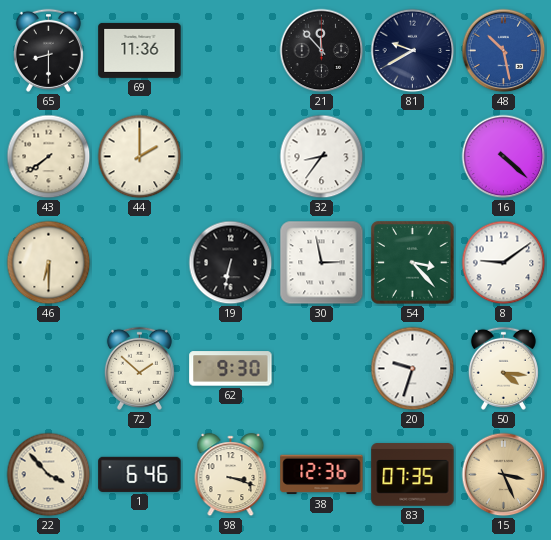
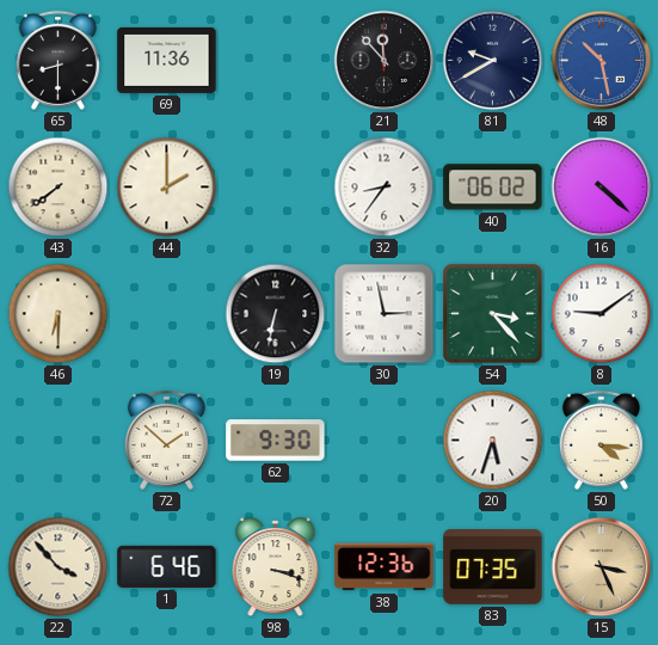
40: none -> 06:02 (493, 188)
20: 9:33 -> 5:33 (493, 441)
